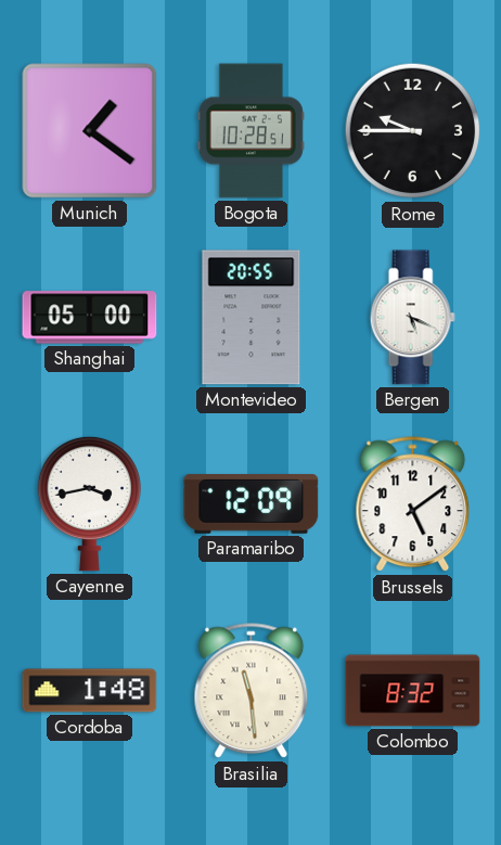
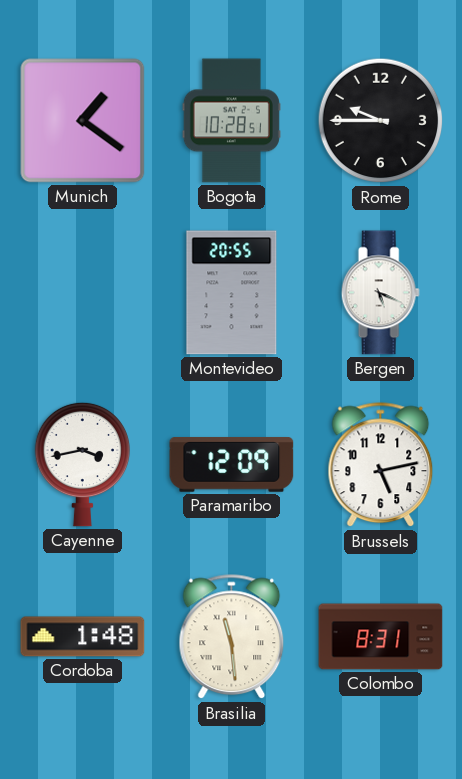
Shanghai: 05:00 -> none (90, 318)
Brussels: 5:09 -> 5:13 (381, 465)
Colombo: 8:32 -> 8:31 (381, 637)
